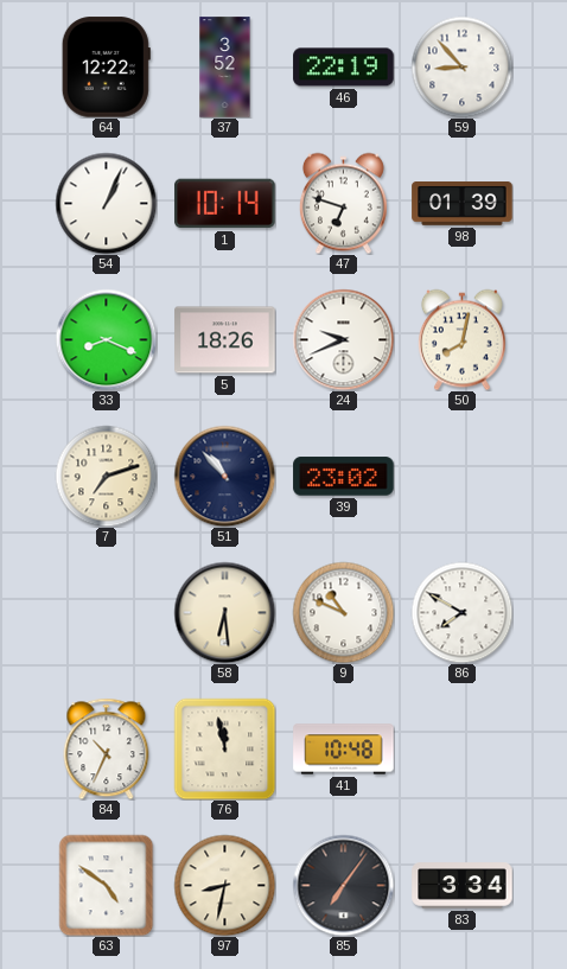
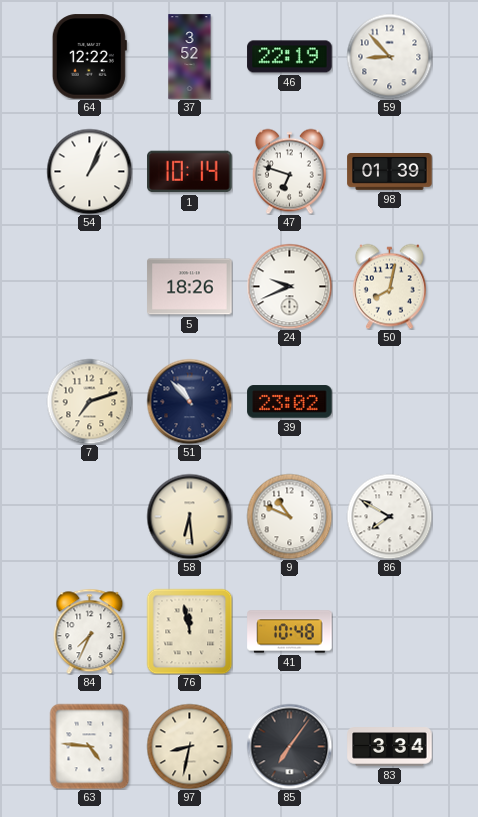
33: 8:19 -> none (106, 339)
84: 10:34 -> 7:34 (90, 631)
63: 4:51 -> 4:46 (90, 746)
